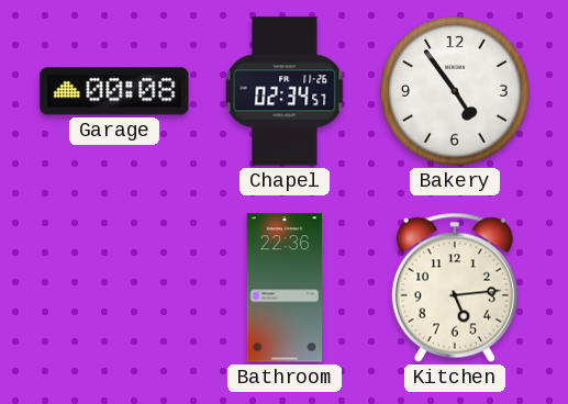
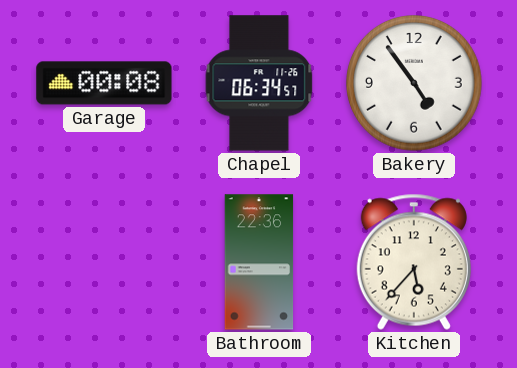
Chapel: 02:34 -> 06:34 (259, 83)
Kitchen: 5:14 -> 5:37 (414, 262)
